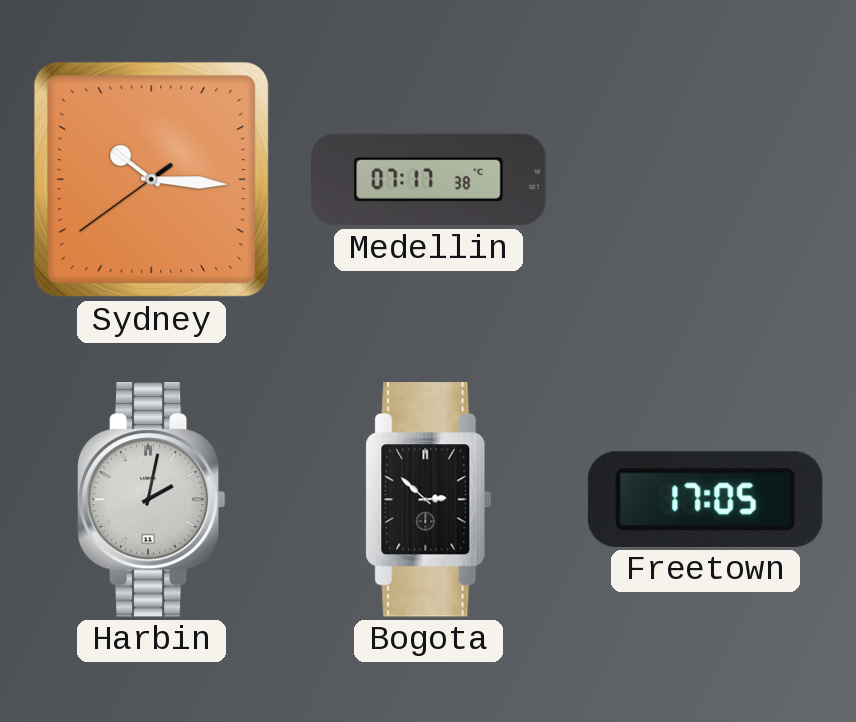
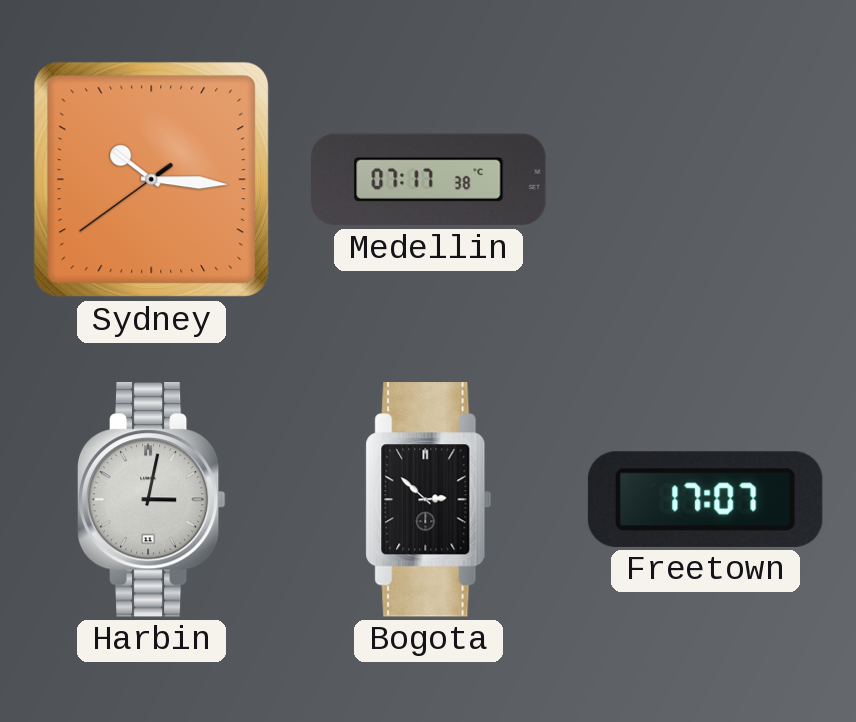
Harbin: 2:02 -> 3:02 (151, 500)
Freetown: 17:05 -> 17:07 (705, 499)
